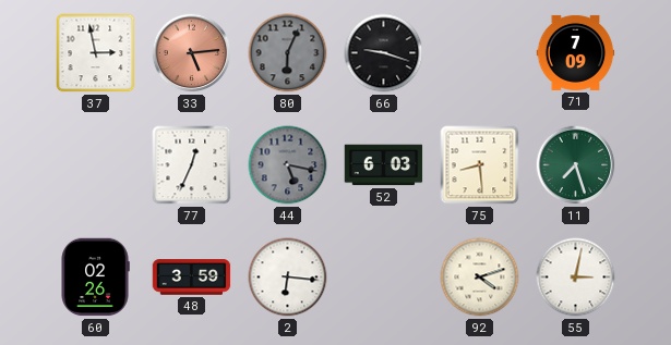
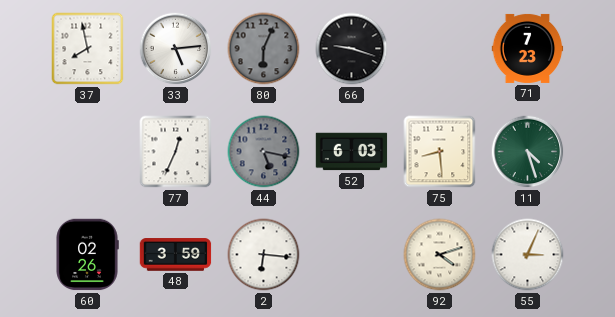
37: 2:58 -> 7:58 (88, 49)
33 dial: salmon -> white (176, 49)
71: 7:09 -> 7:23 (528, 48)
11: 7:27 -> 4:27 (528, 152)
55: 3:02 -> 3:04 (528, 255)
